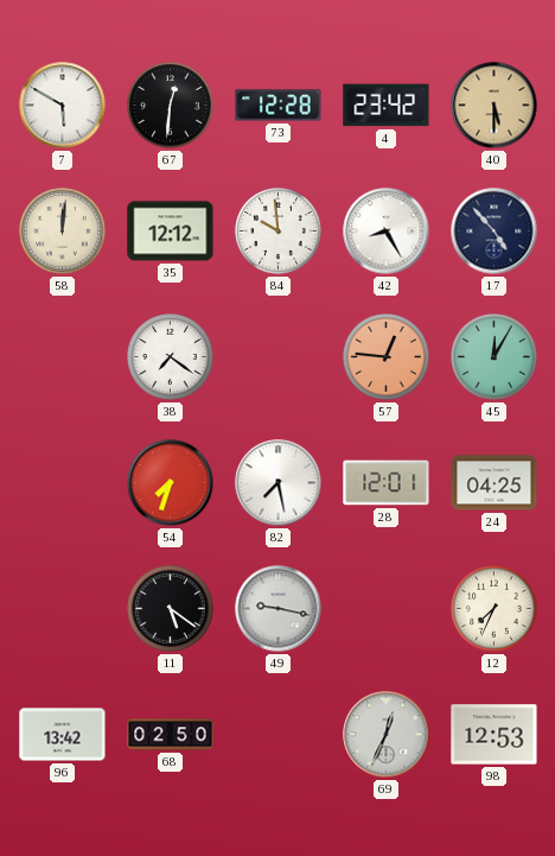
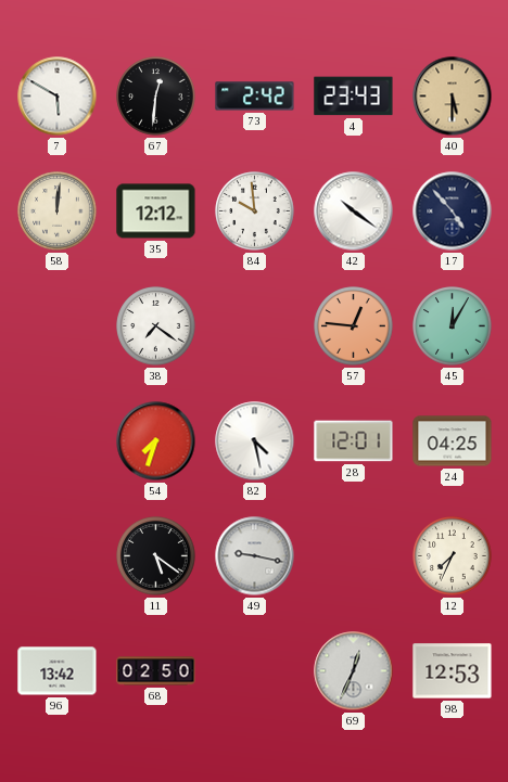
73: 12:28 -> 2:42 (255, 97)
4: 23:42 -> 23:43 (354, 97)
42: 8:25 -> 10:21 (354, 211)
82: 7:28 -> 4:28 (255, 441)
